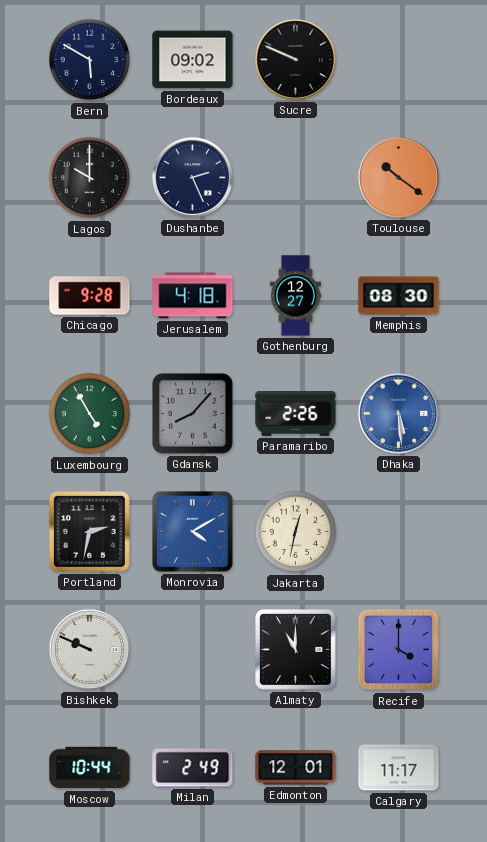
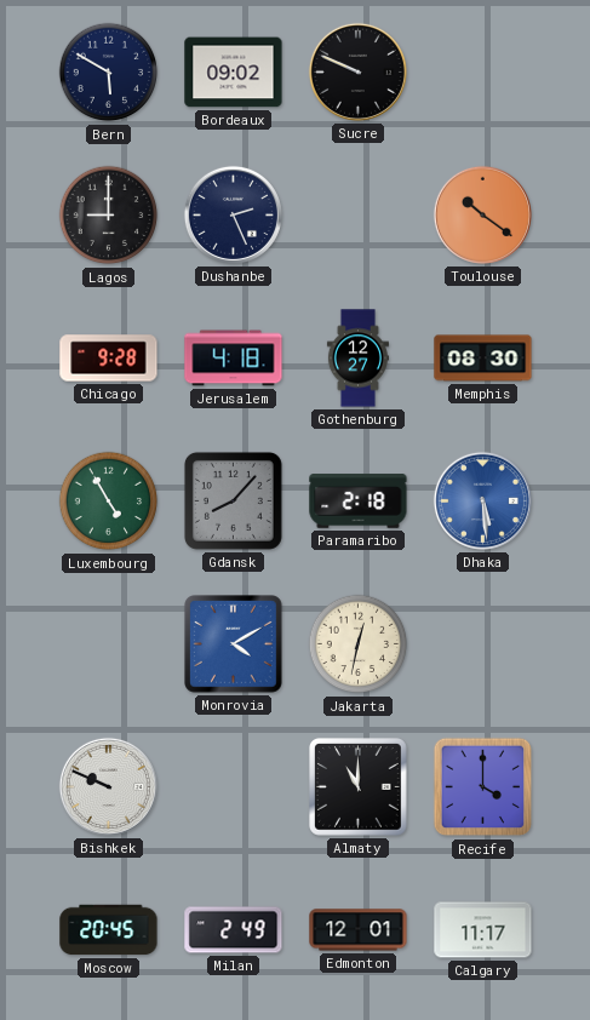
Lagos: 10:00 -> 9:00 (109, 216)
Paramaribo: 2:26 -> 2:18 (359, 502)
Portland: 2:32 -> none (90, 532)
Moscow: 10:44 -> 20:45 (109, 930)
